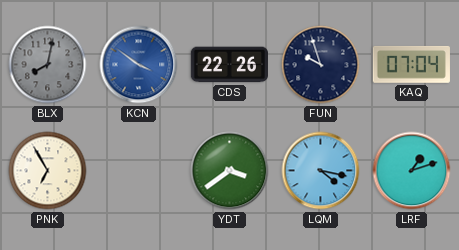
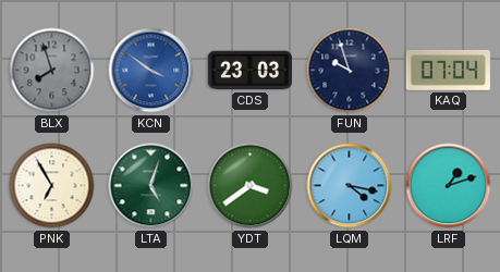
BLX: 8:02 -> 7:57 (52, 71)
CDS: 22:26 -> 23:03 (249, 71)
LTA: none -> 5:03 (151, 186)
